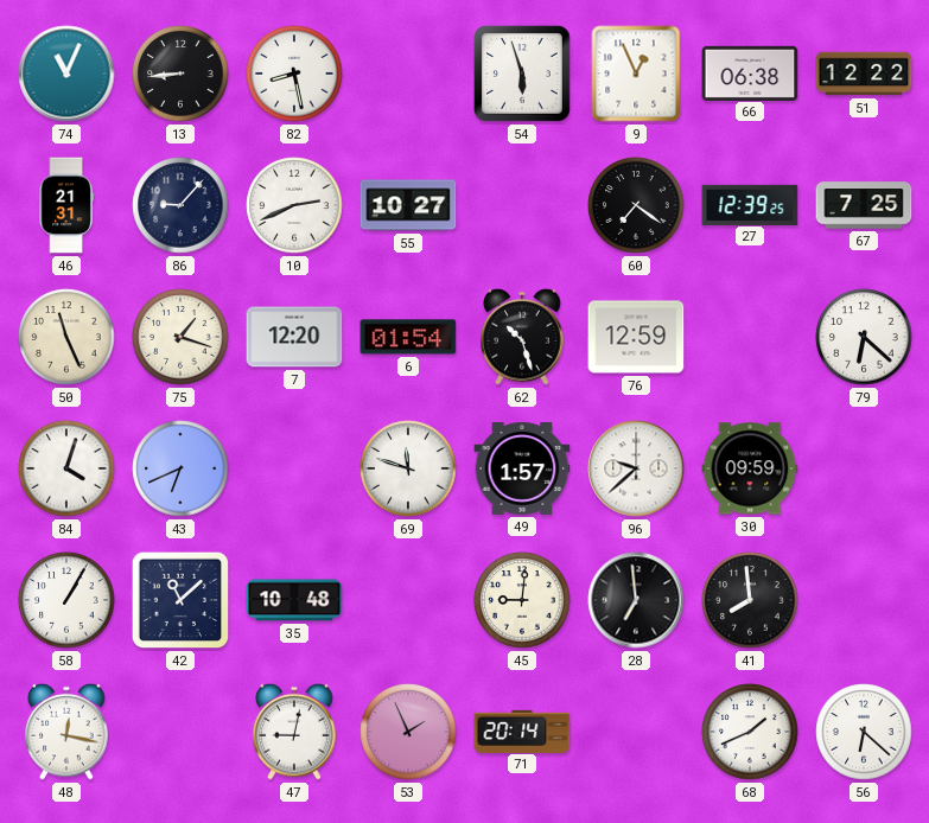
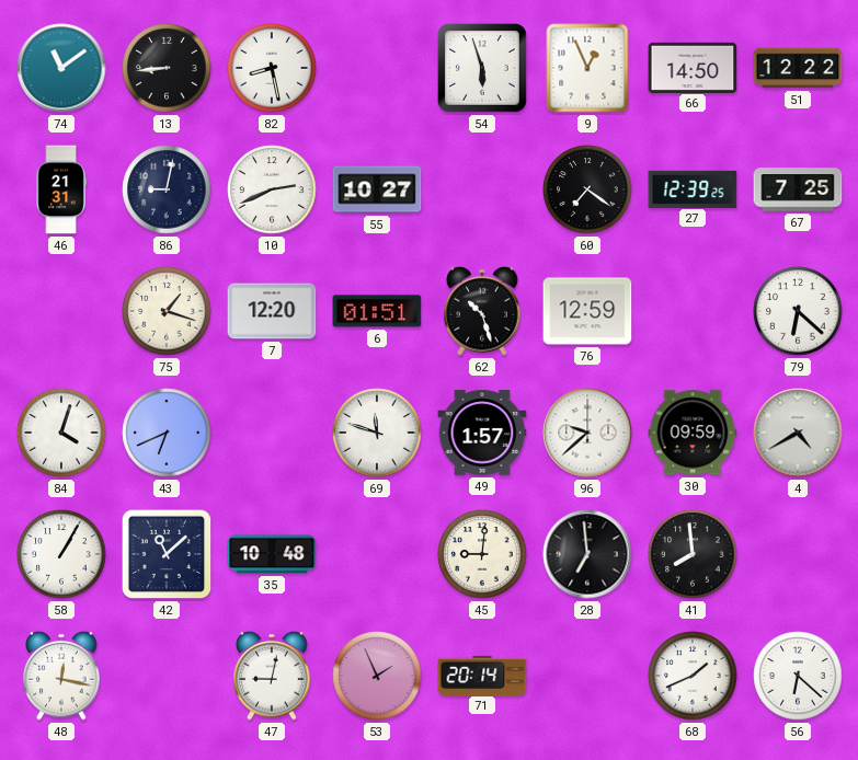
74: 11:04 -> 11:09 (61, 68)
66: 06:38 -> 14:50 (693, 67)
86: 9:07 -> 9:02 (167, 189)
50: 11:26 -> none (66, 337)
6: 01:54 -> 01:51 (377, 311)
4: none -> 4:40 (798, 433)
